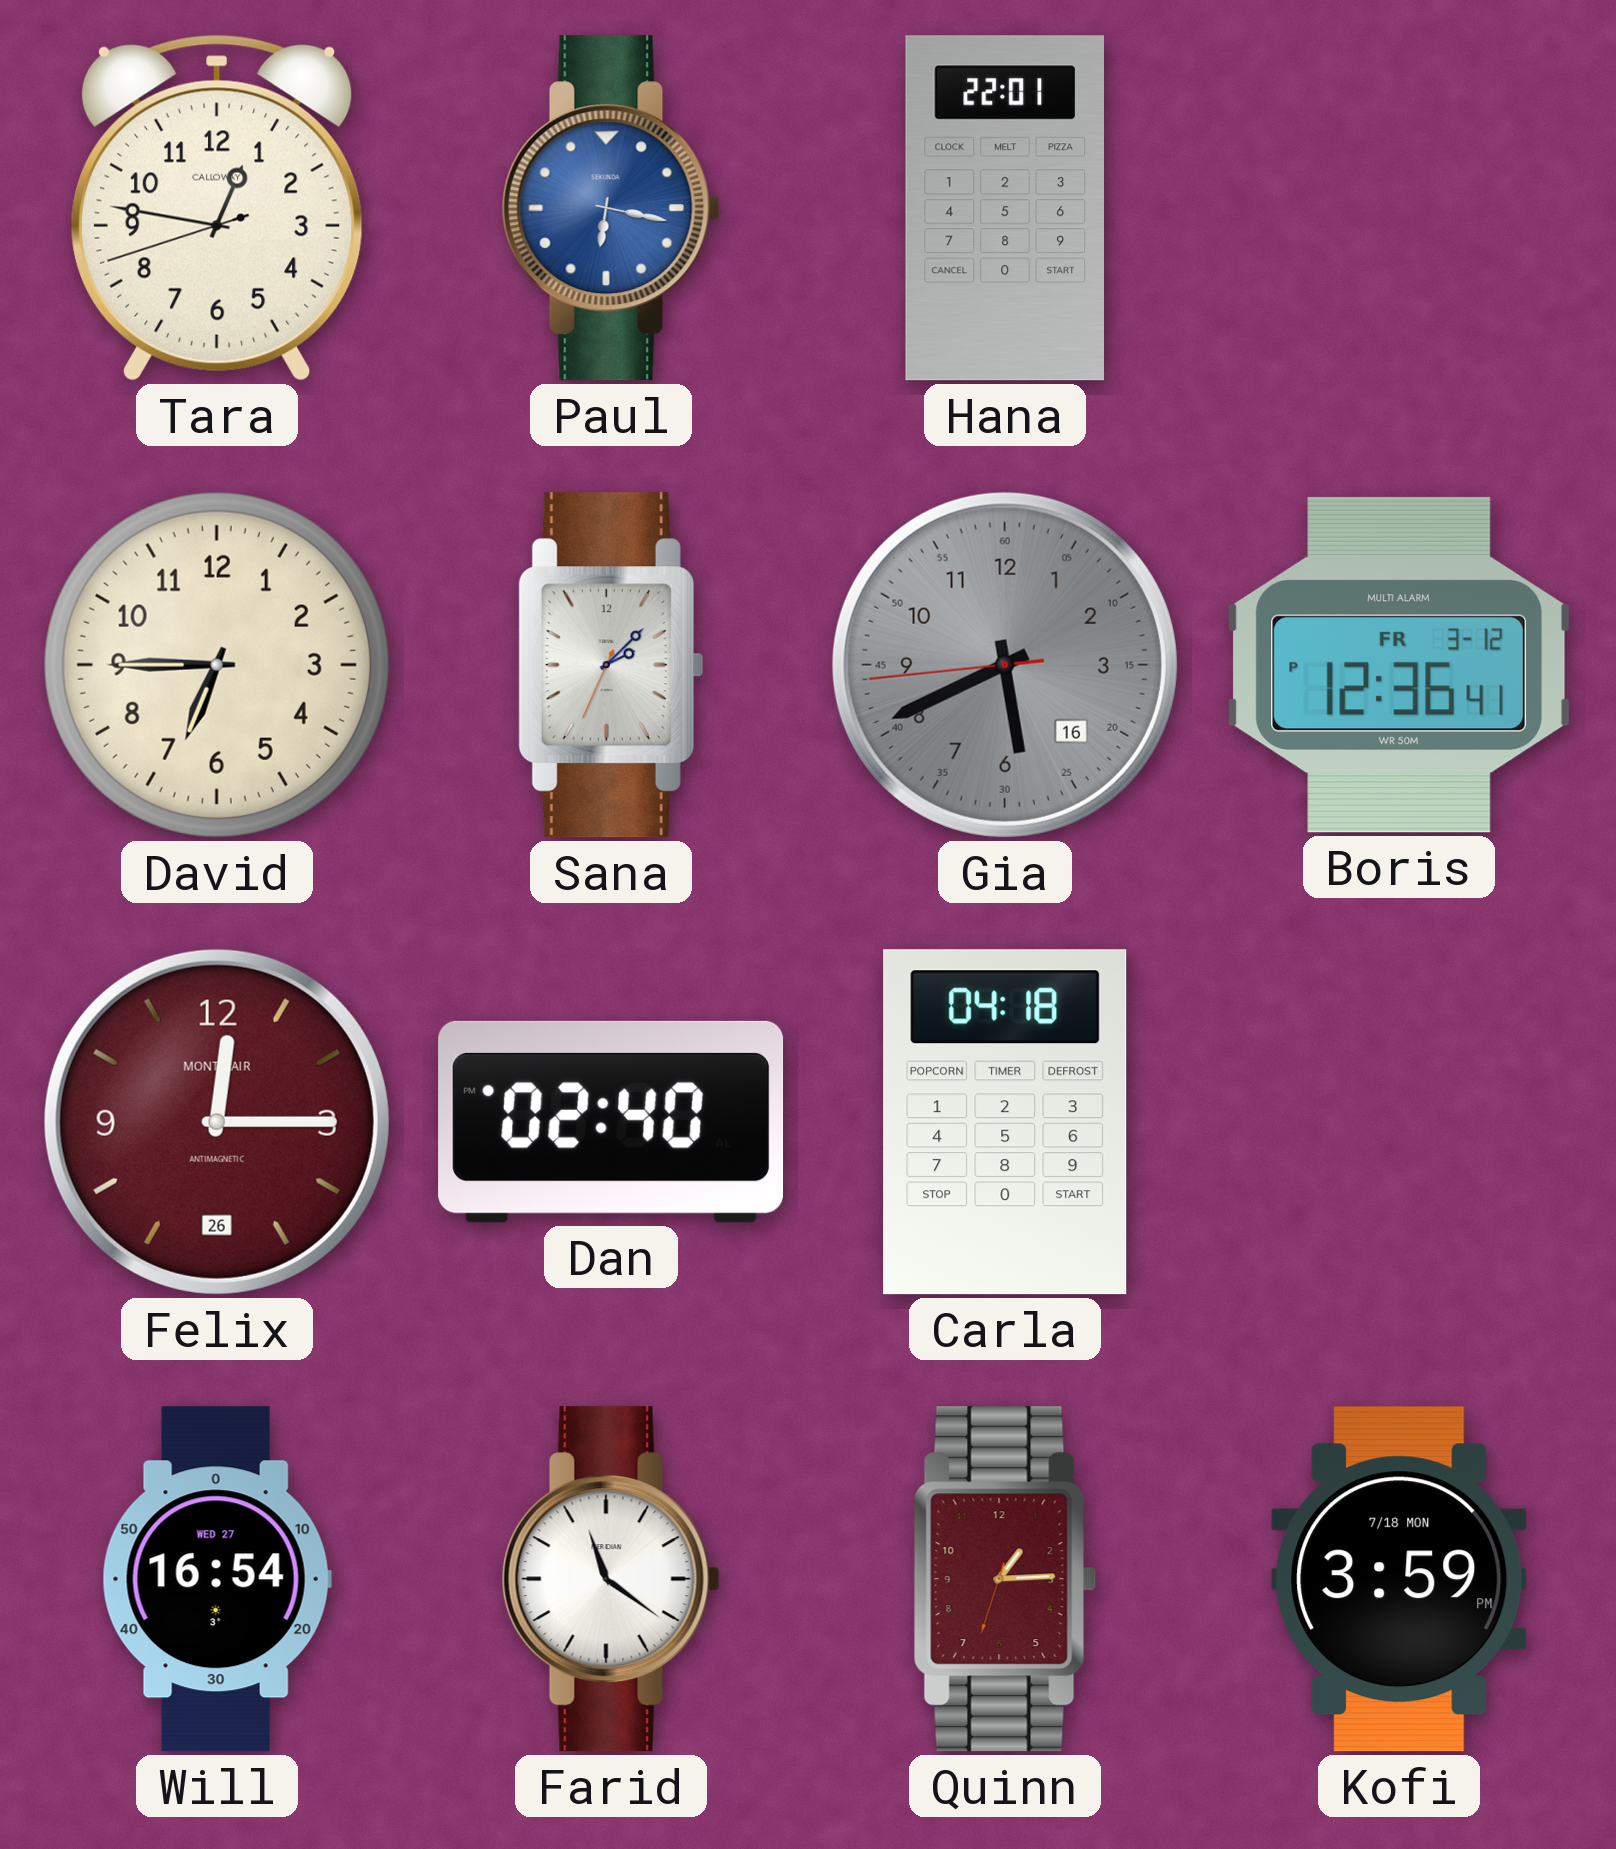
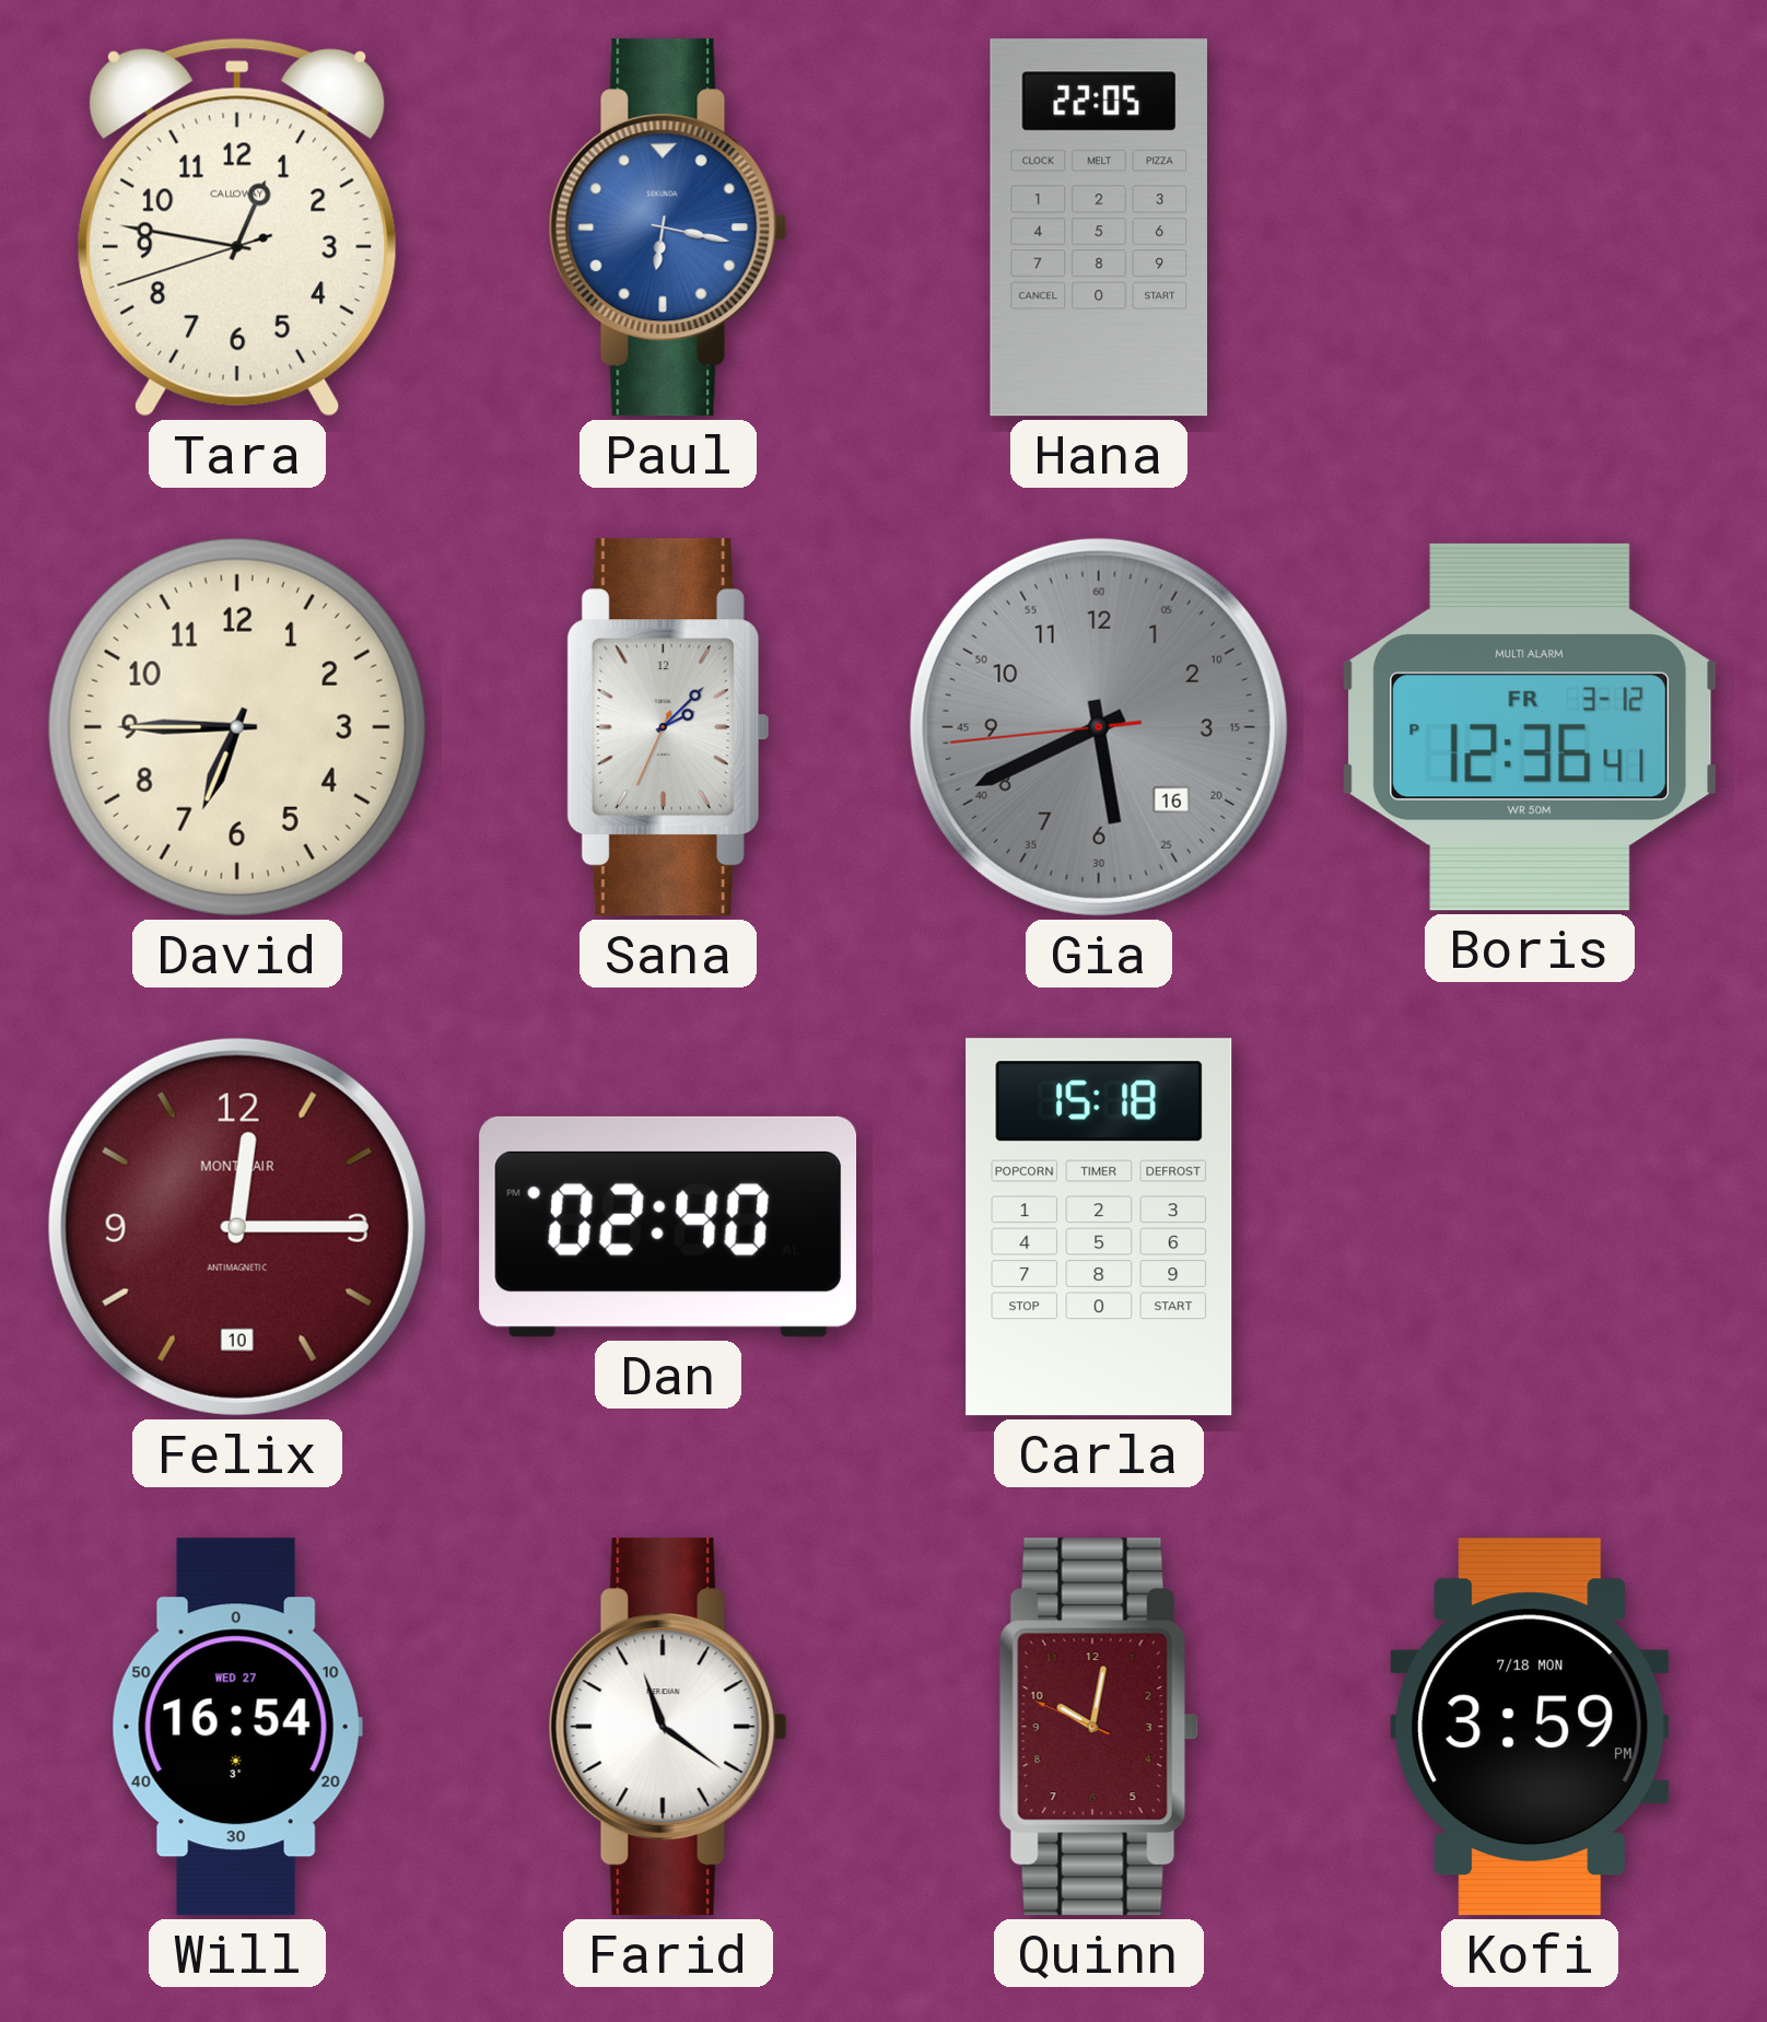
Hana: 22:01 -> 22:05 (1098, 227)
Felix date: 26 -> 10 (237, 1227)
Carla: 04:18 -> 15:18 (1099, 1227)
Quinn: 1:14 -> 10:01 (1099, 1727)
